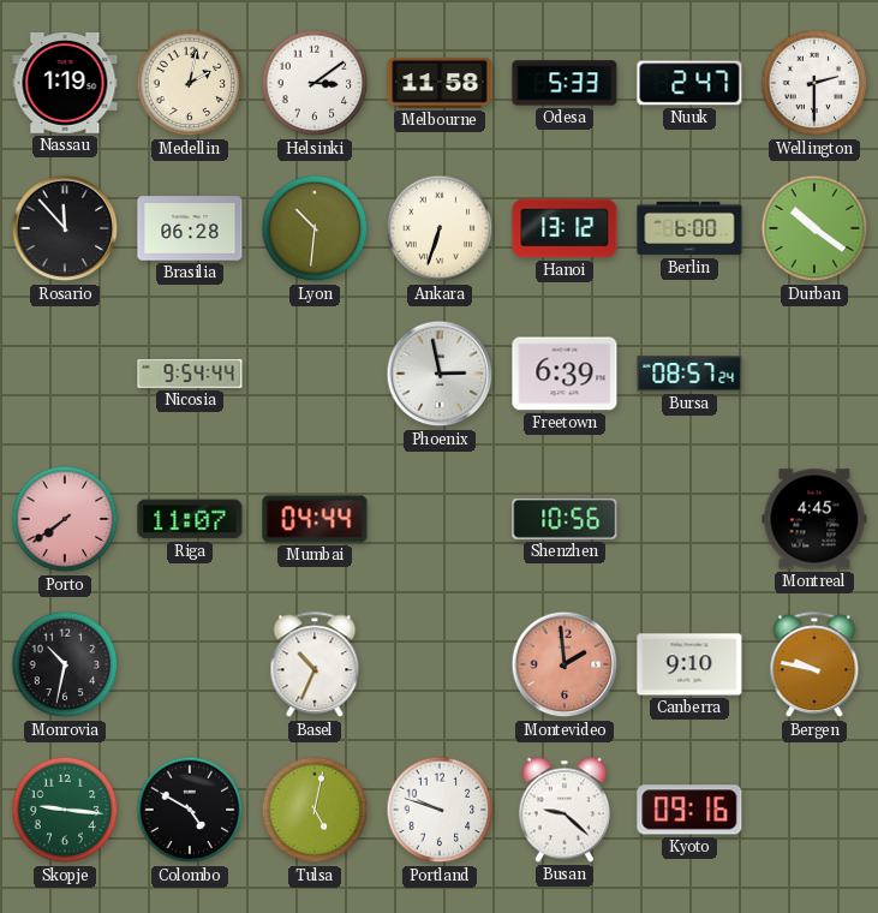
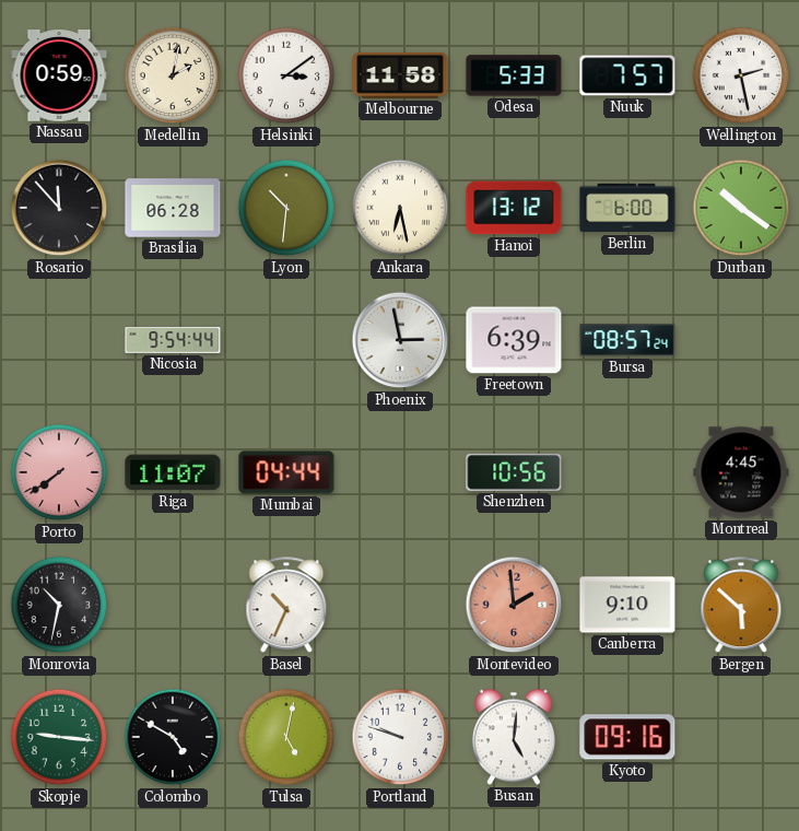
Nassau: 1:19 -> 0:59 (59, 77)
Nuuk: 2:47 -> 7:57 (627, 75)
Wellington: 2:30 -> 2:28 (741, 75)
Ankara: 6:33 -> 6:28 (400, 208)
Bergen: 9:47 -> 5:52 (741, 606)
Busan: 9:22 -> 5:01 (514, 737)
